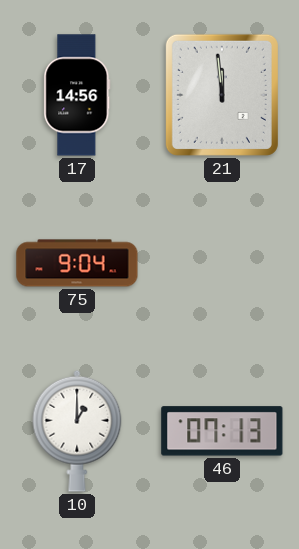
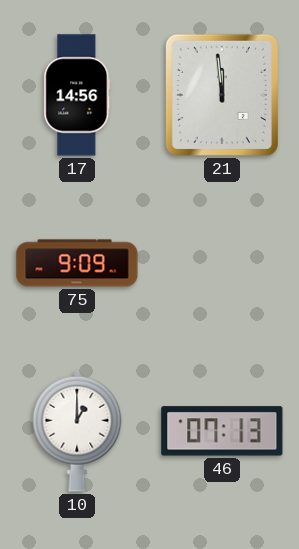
75: 9:04 -> 9:09 (77, 263)
